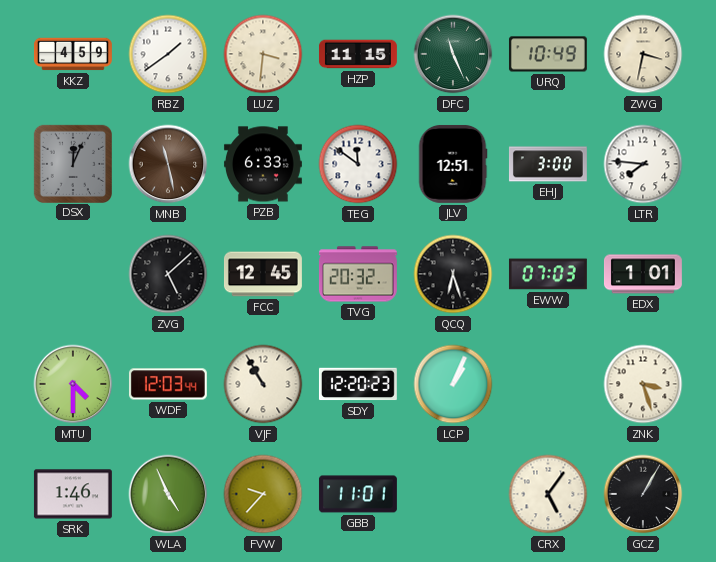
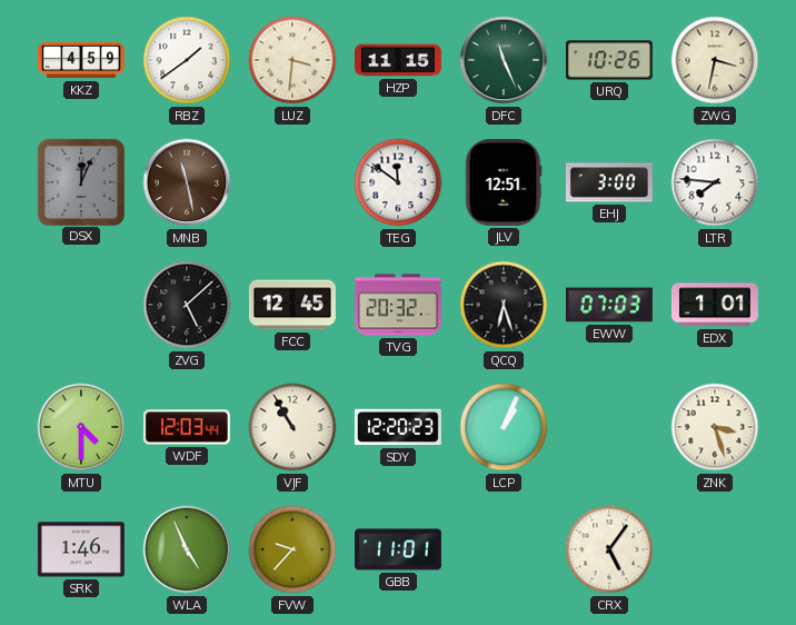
URQ: 10:49 -> 10:26 (609, 60)
PZB: 6:33 -> none (263, 164)
GCZ: 1:05 -> none (643, 494)
